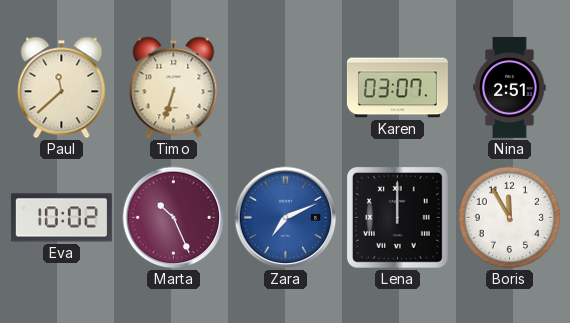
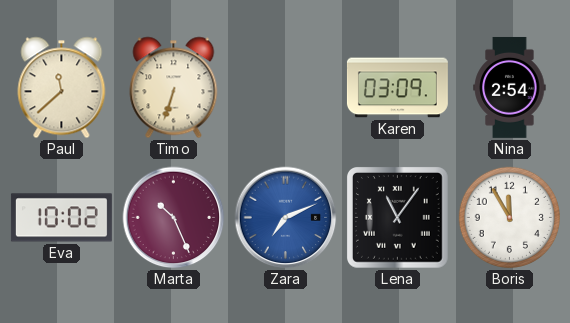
Karen: 03:07 -> 03:09 (397, 88)
Nina: 2:51 -> 2:54 (510, 87)
Lena: 12:00 -> 11:06 (398, 218)
